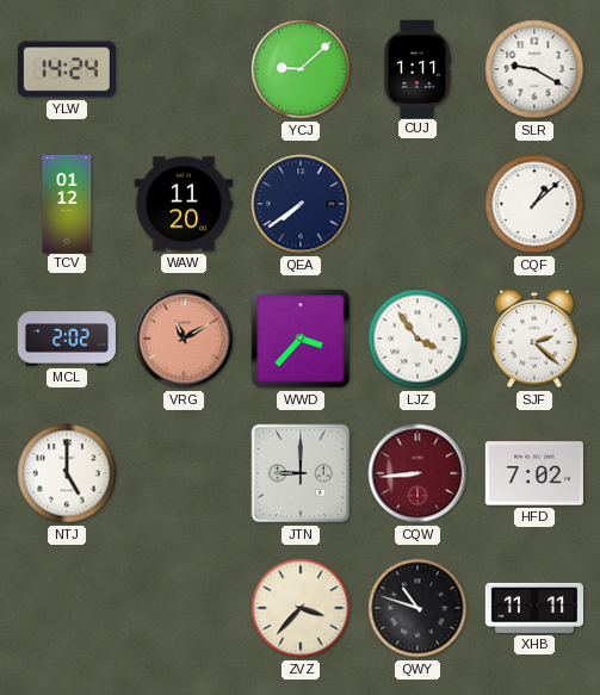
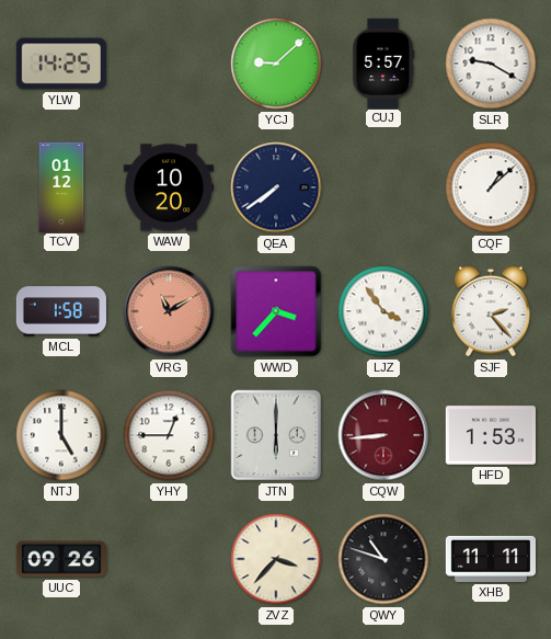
YLW: 14:24 -> 14:25 (61, 64)
CUJ: 1:11 -> 5:57 (383, 62)
WAW: 11:20 -> 10:20 (169, 187)
MCL: 2:02 -> 1:58 (61, 311)
SJF: 2:22 -> 2:23 (491, 311)
YHY: none -> 12:45 (169, 435)
JTN: 9:00 -> 6:00 (276, 435)
HFD: 7:02 -> 1:53 (491, 435)
UUC: none -> 09:26 (61, 559)
